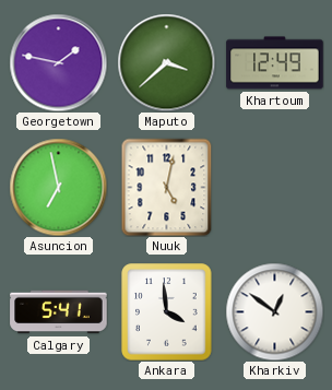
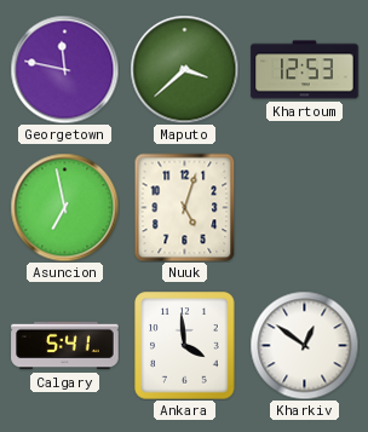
Georgetown: 1:47 -> 11:47 (64, 69)
Khartoum: 12:49 -> 12:53 (305, 70)
Nuuk: 5:02 -> 5:03 (185, 207)
